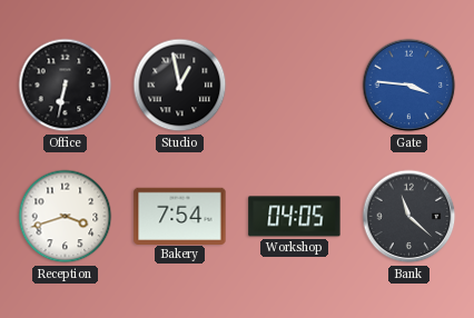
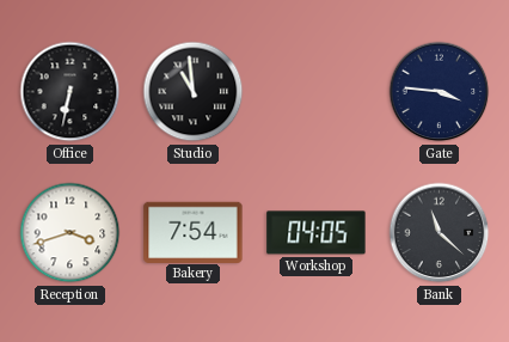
Studio: 12:58 -> 10:59 (194, 92)
Gate dial: blue -> navy (440, 92)
